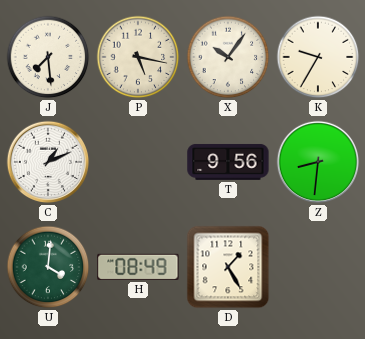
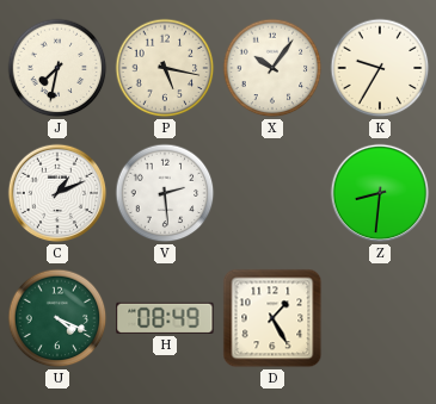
J: 7:29 -> 7:32 (57, 68)
V: none -> 2:29 (165, 193)
T: 9:56 -> none (228, 162)
U: 4:01 -> 4:19 (57, 318)
